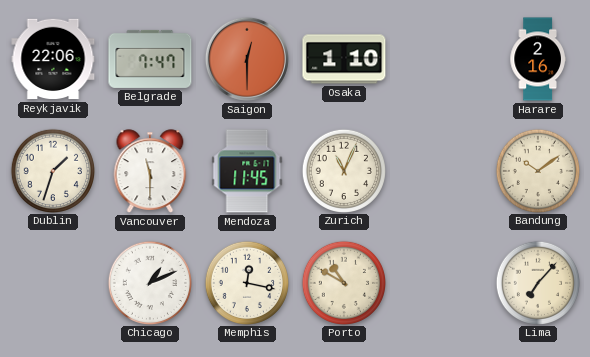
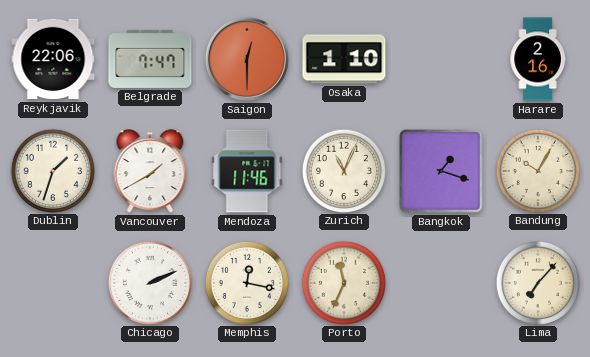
Vancouver: 11:30 -> 1:40 (150, 171)
Mendoza: 11:45 -> 11:46 (247, 171)
Bangkok: none -> 1:18 (441, 171)
Bandung: 10:09 -> 10:05 (537, 170)
Chicago: 1:11 -> 2:11 (149, 282)
Porto: 10:50 -> 11:34 (343, 282)
